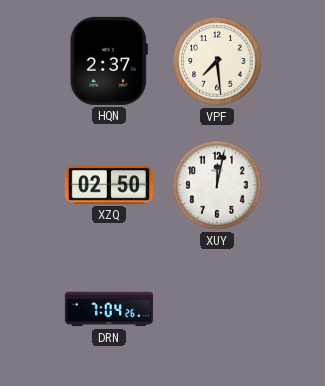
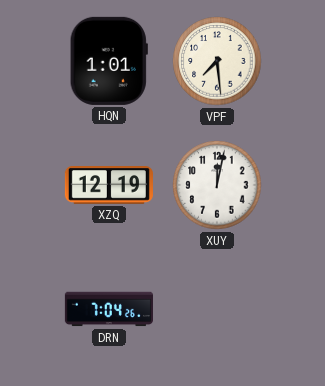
HQN: 2:37 -> 1:01 (109, 61)
XZQ: 02:50 -> 12:19 (109, 186)
